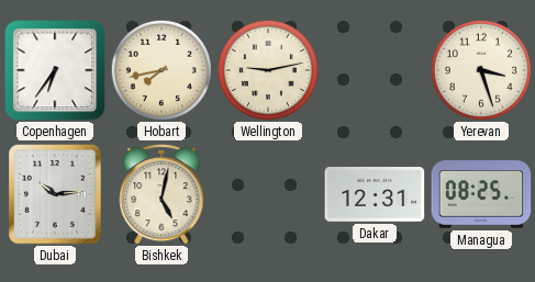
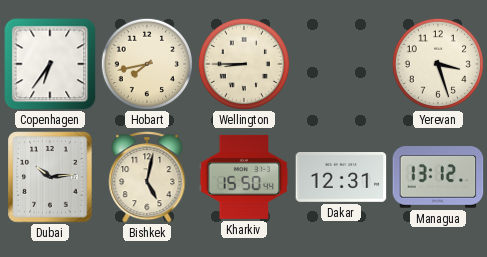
Wellington: 9:13 -> 8:45 (244, 64)
Kharkiv: none -> 15:50 (244, 177)
Managua: 08:25 -> 13:12 (438, 177)
